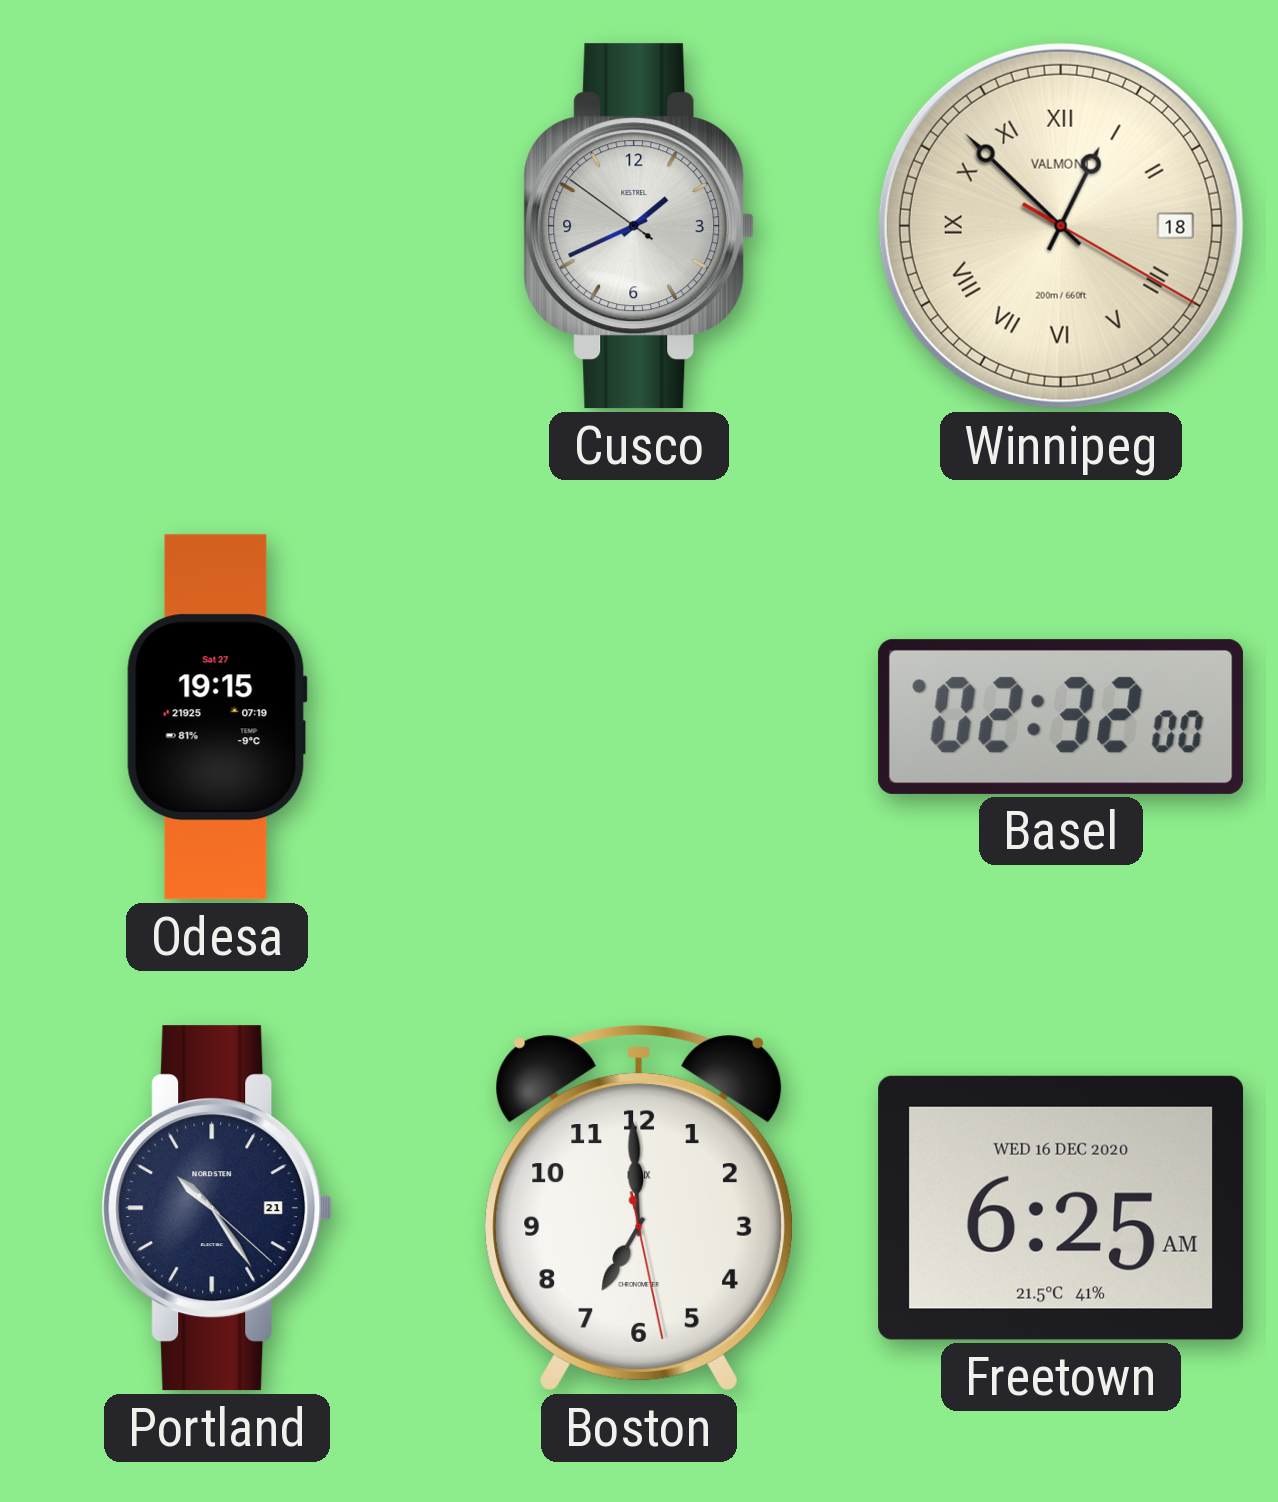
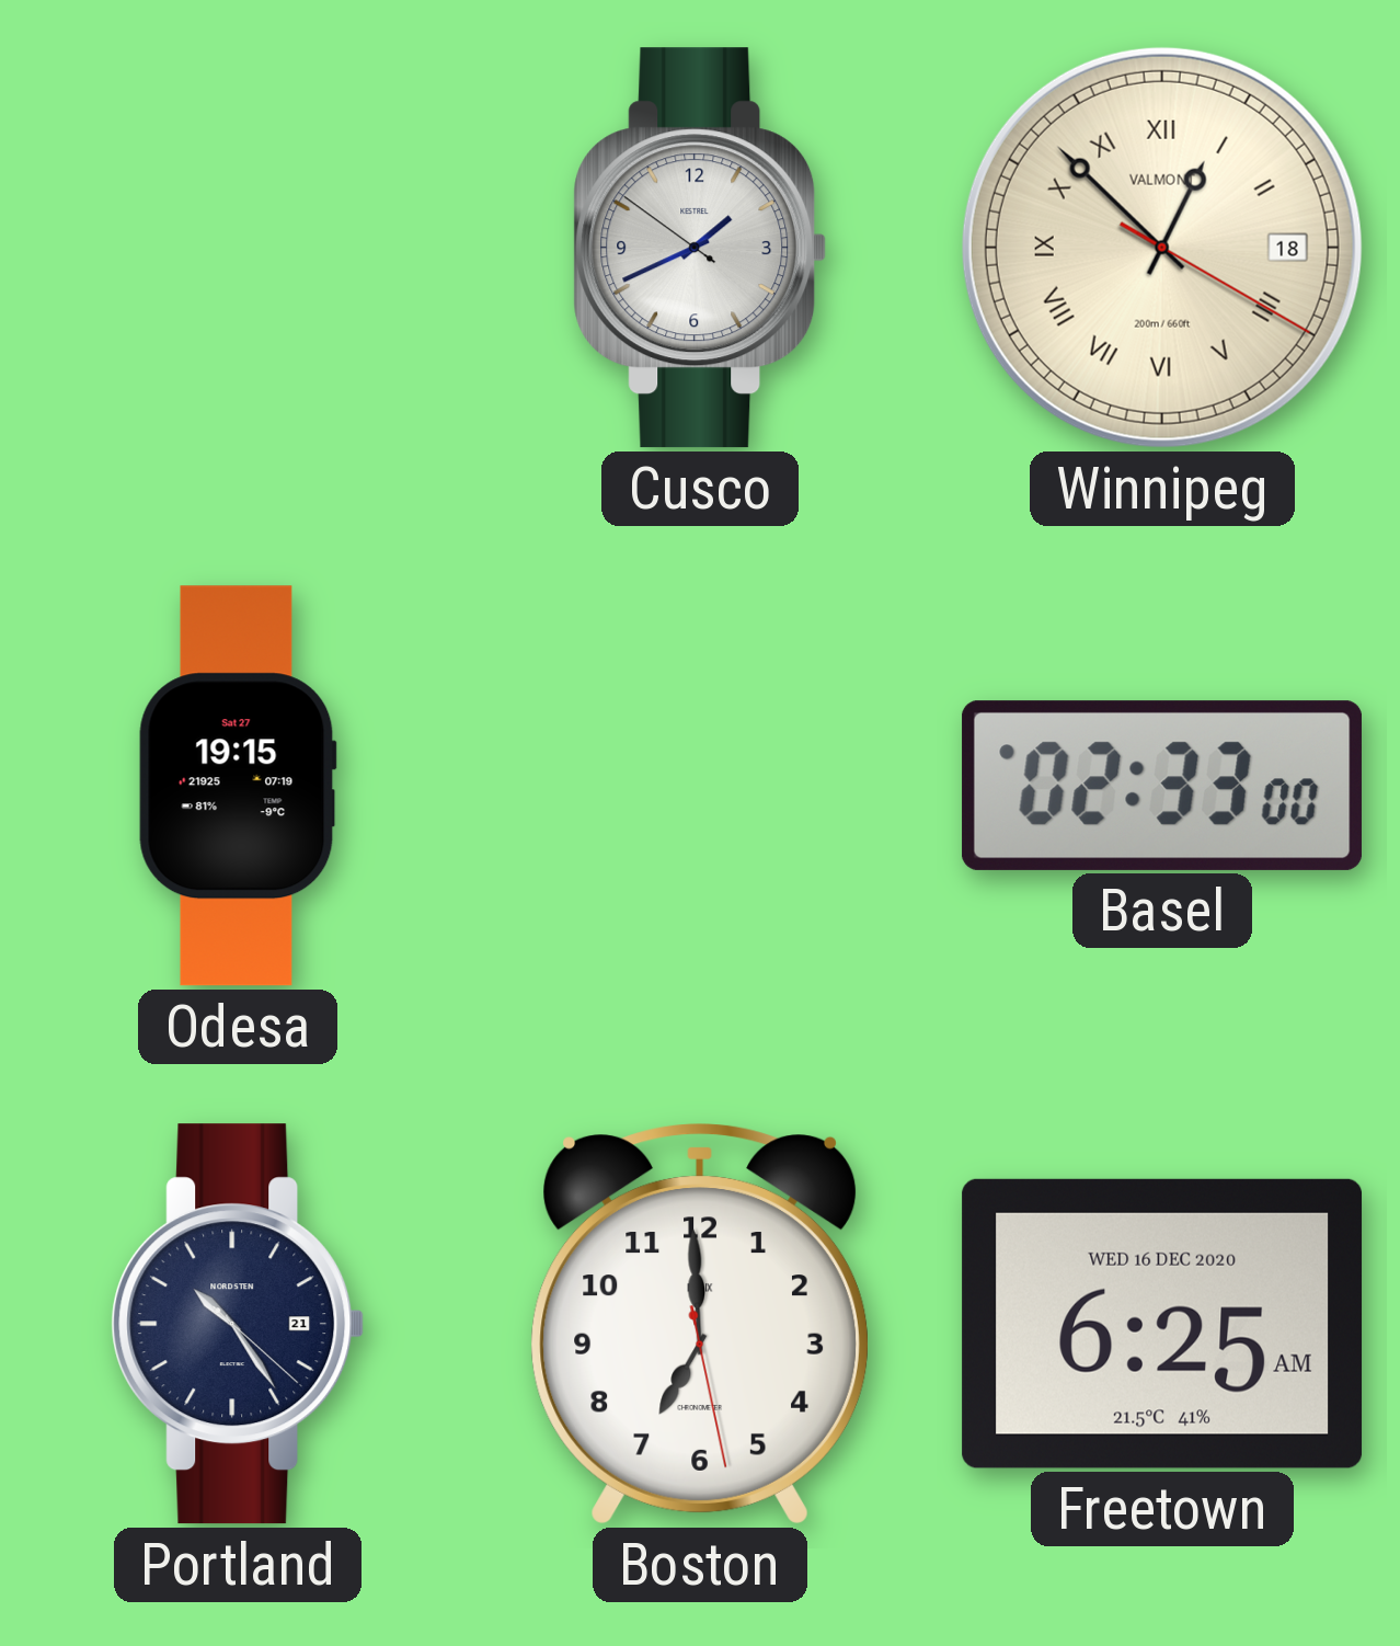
Basel: 02:32 -> 02:33 (1162, 786)
